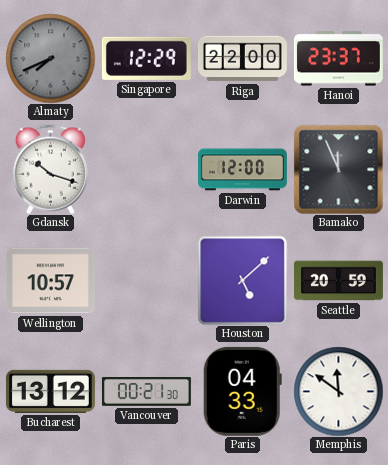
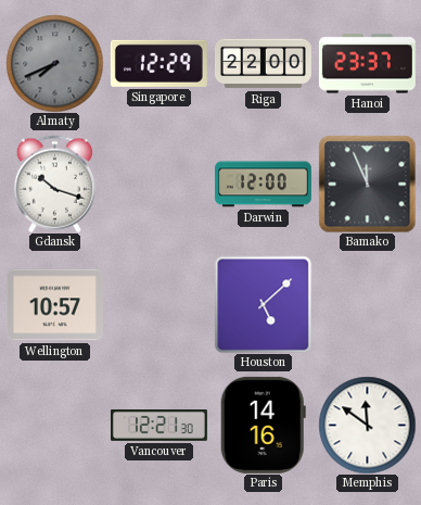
Seattle: 20:59 -> none (338, 281)
Bucharest: 13:12 -> none (50, 391)
Vancouver: 00:21 -> 12:21 (158, 426)
Paris: 04:33 -> 14:16 (263, 425)
